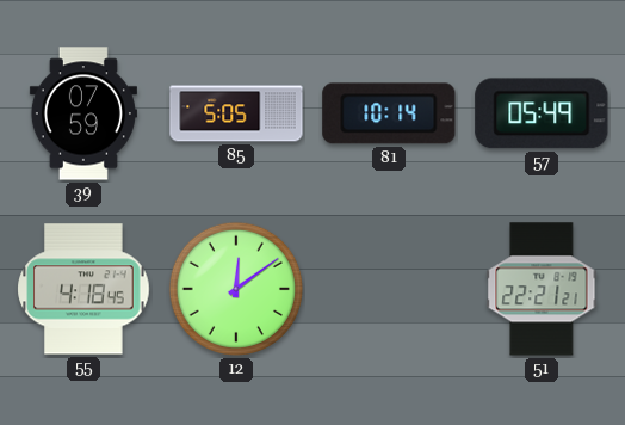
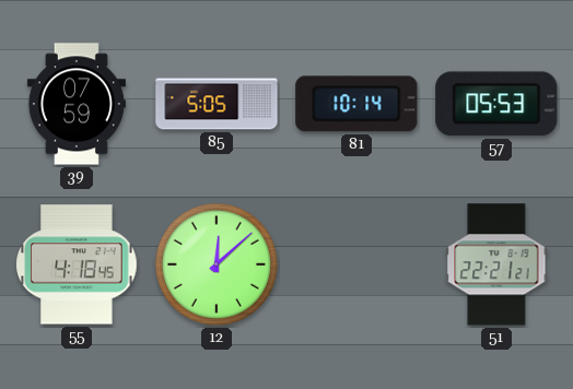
57: 05:49 -> 05:53 (496, 104)
12: 12:09 -> 12:08 (217, 264)
